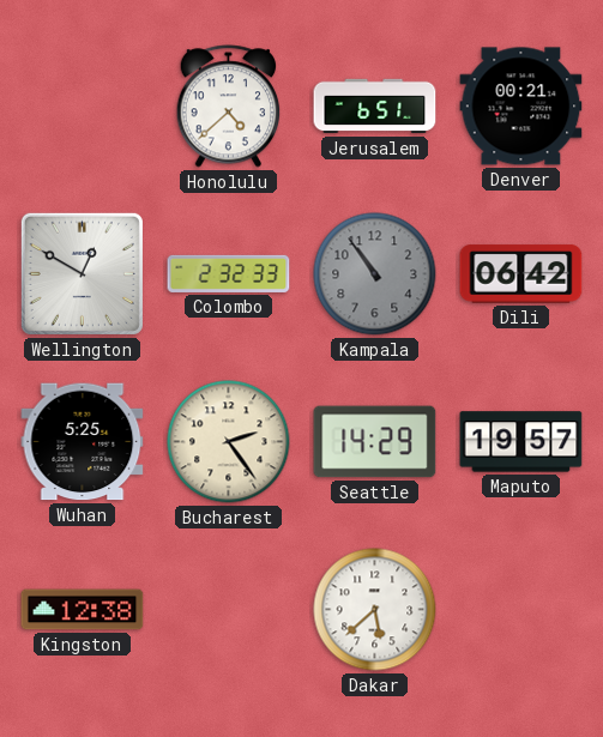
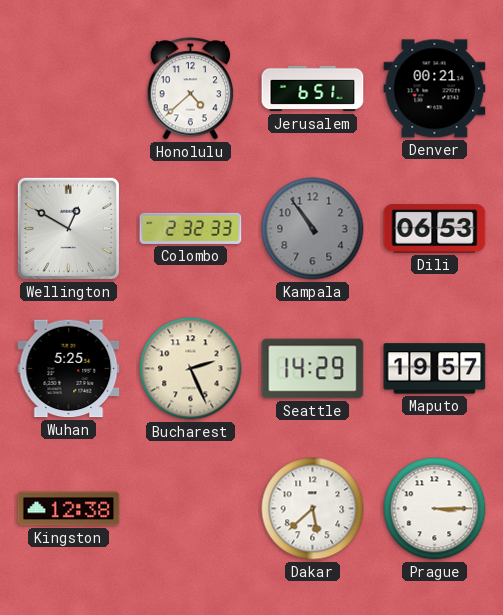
Dili: 06:42 -> 06:53 (435, 229)
Bucharest: 2:24 -> 2:26 (191, 369)
Prague: none -> 3:15 (435, 509)
